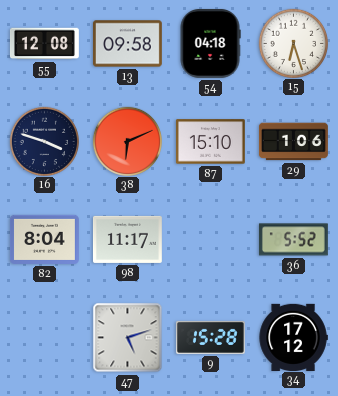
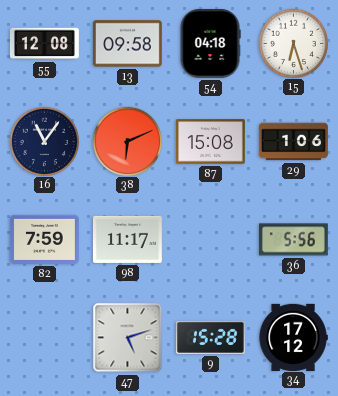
16: 3:48 -> 11:06 (44, 141)
87: 15:10 -> 15:08 (210, 142)
82: 8:04 -> 7:59 (44, 239)
36: 5:52 -> 5:56 (293, 240)
